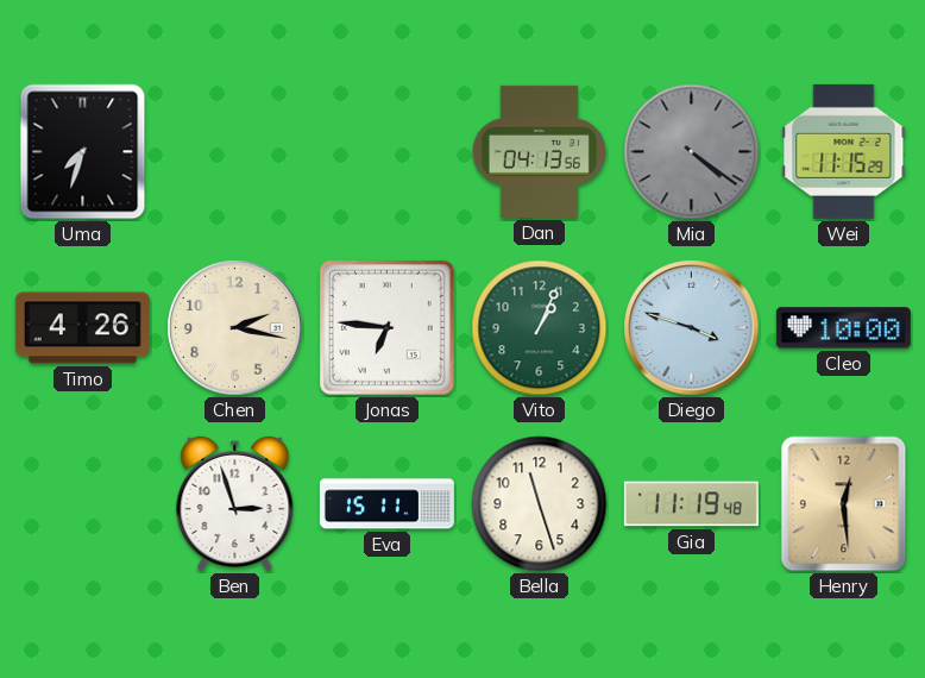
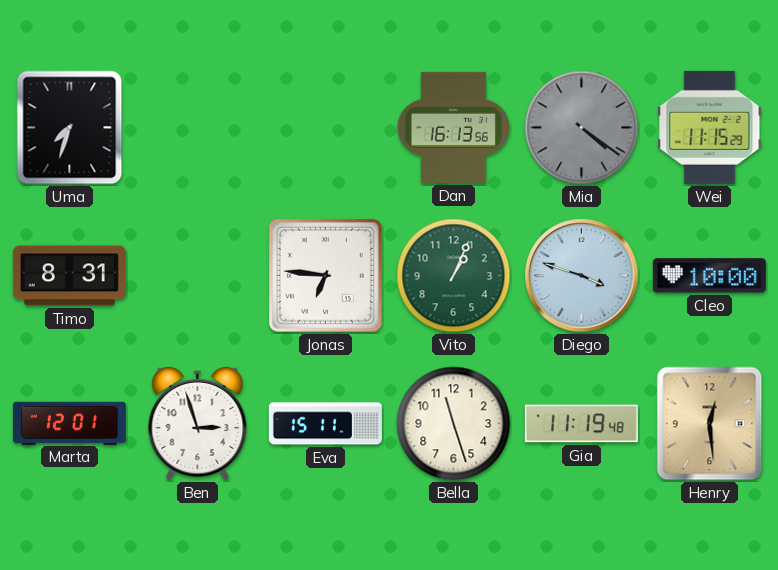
Dan: 04:13 -> 16:13 (453, 127)
Timo: 4:26 -> 8:31 (69, 276)
Chen: 2:17 -> none (235, 328)
Marta: none -> 12:01 (69, 423)
